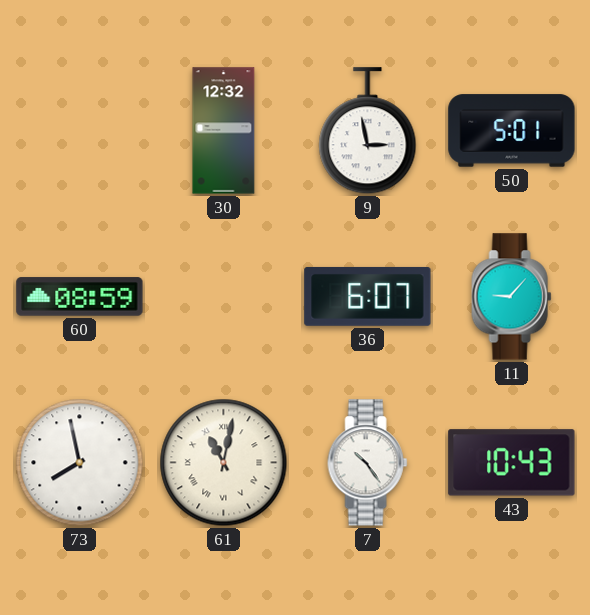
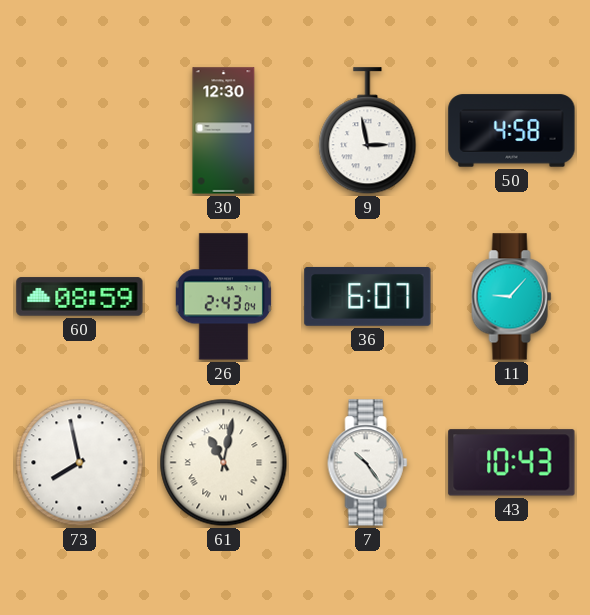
30: 12:32 -> 12:30 (224, 131)
50: 5:01 -> 4:58 (512, 131)
26: none -> 2:43 (223, 297)
